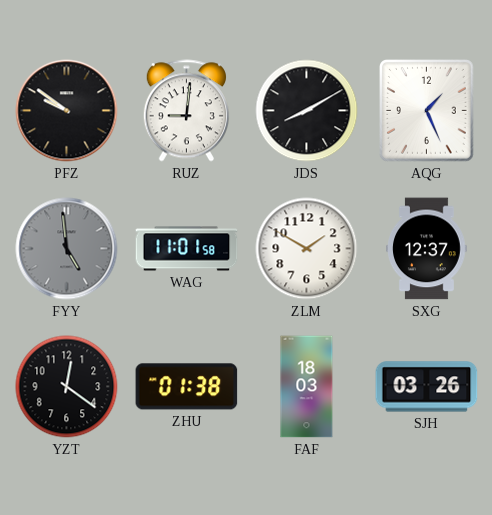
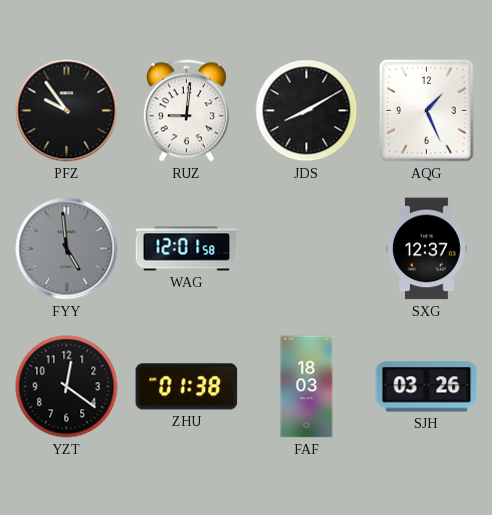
PFZ: 9:51 -> 9:54 (67, 111)
WAG: 11:01 -> 12:01 (187, 249)
ZLM: 1:50 -> none (307, 249)
